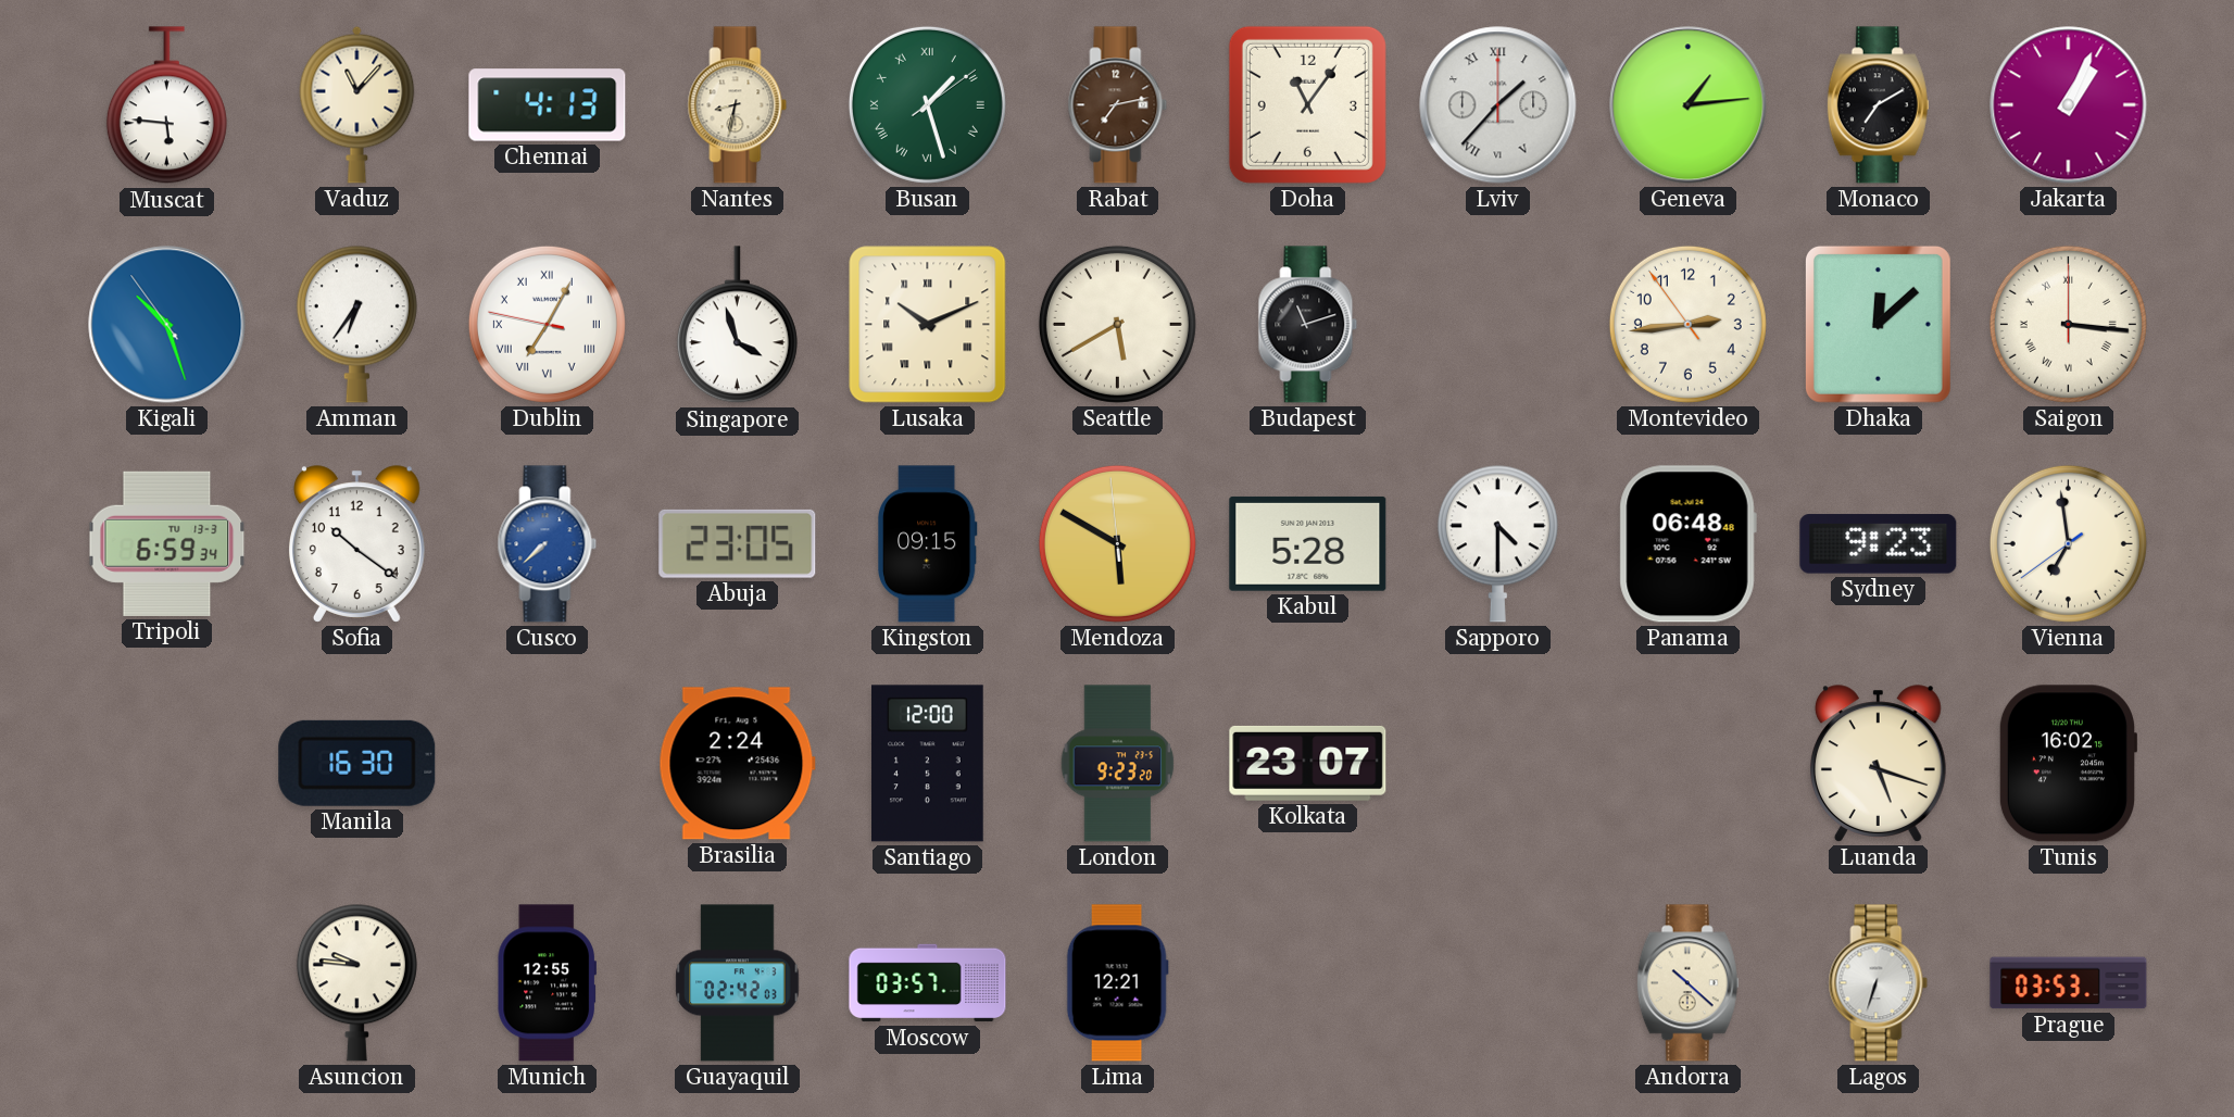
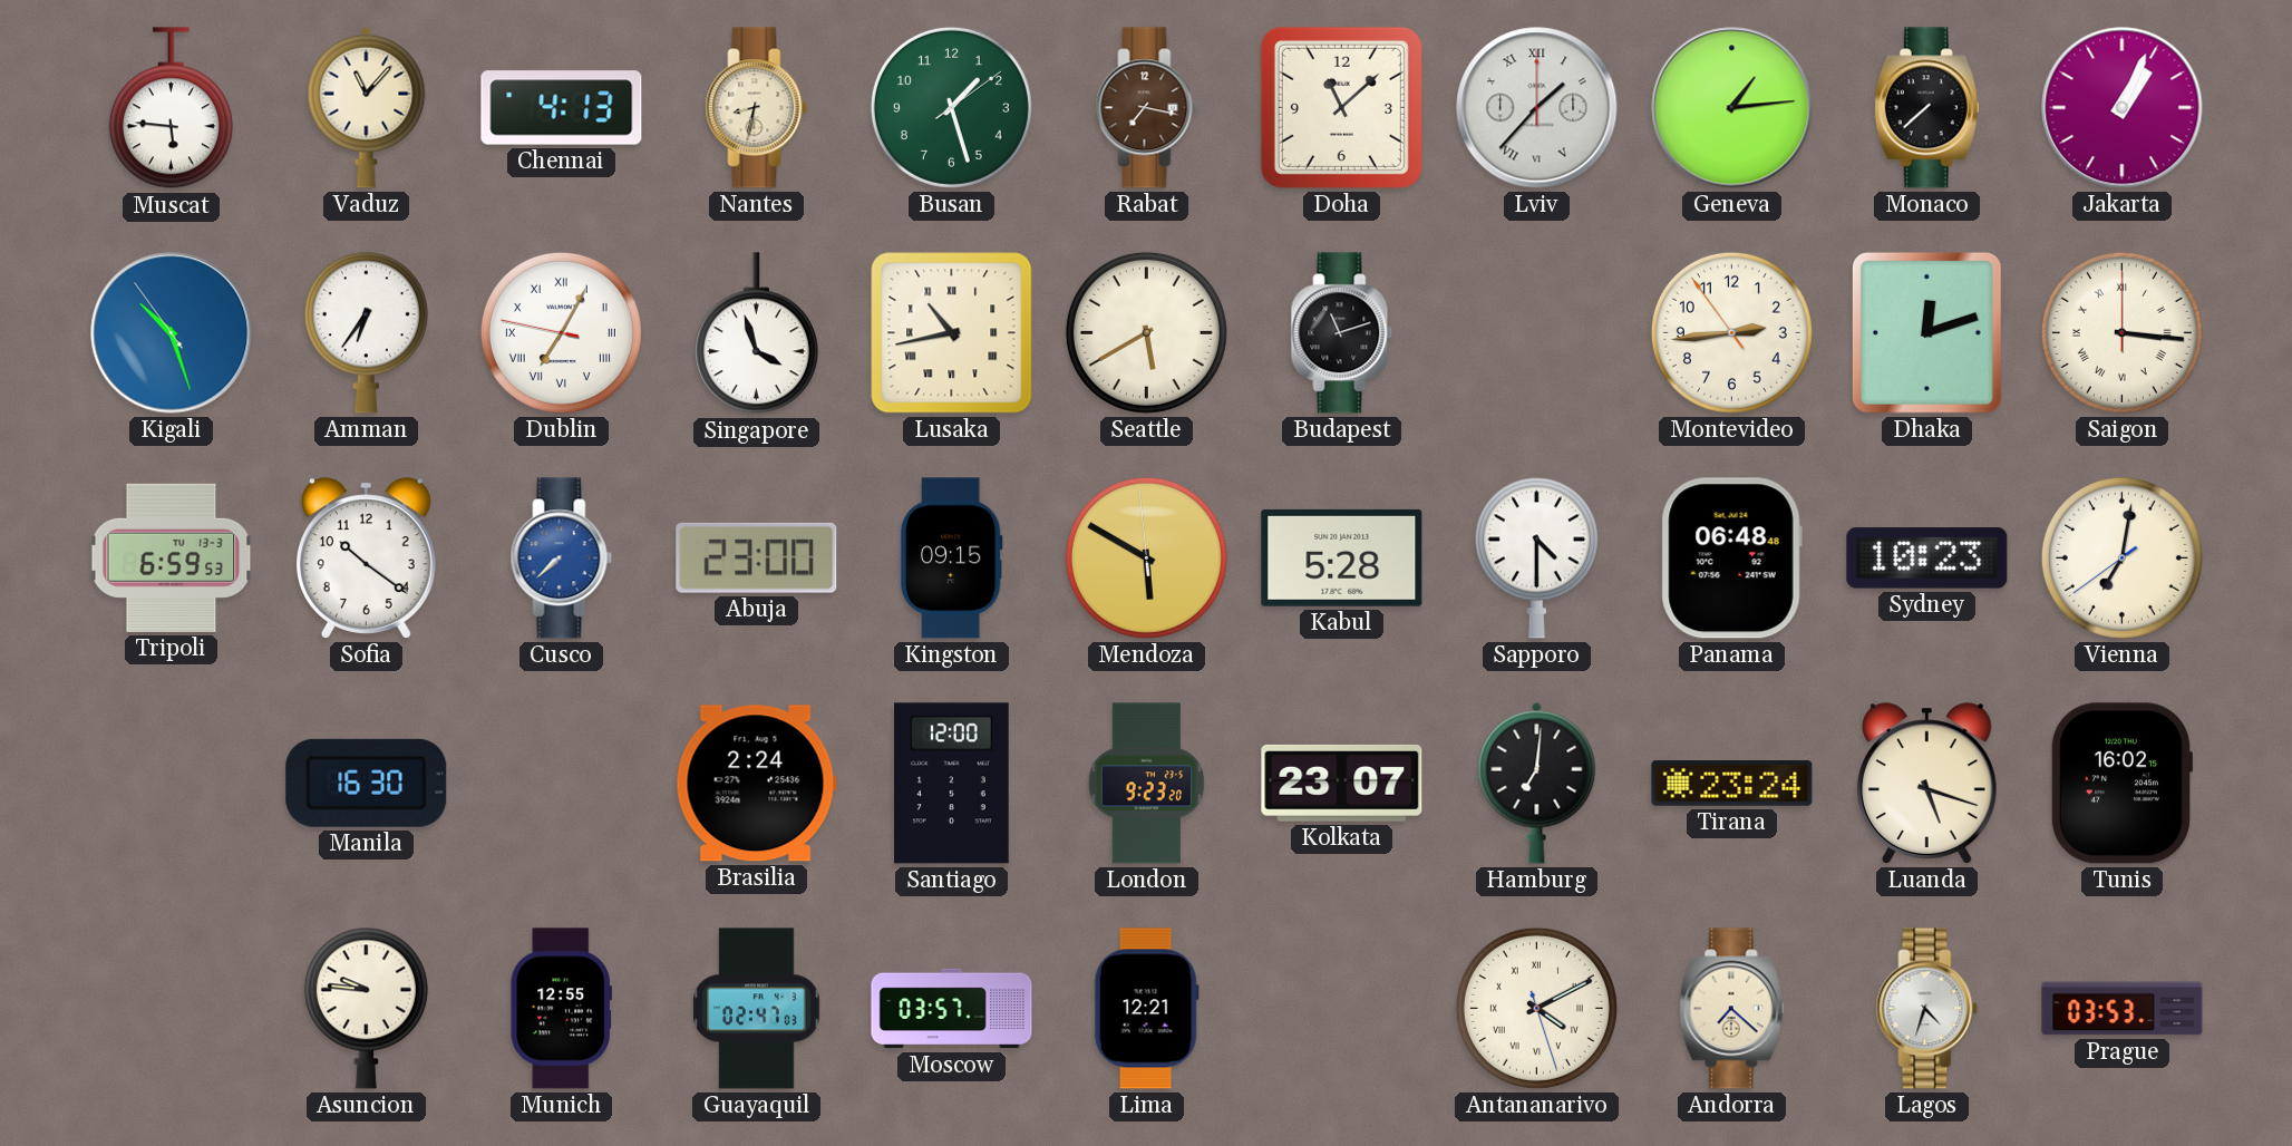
Busan numerals: Roman -> Arabic (951, 107)
Rabat: 7:13 -> 7:17 (1147, 108)
Doha: 11:06 -> 11:08 (1341, 107)
Monaco: 7:10 -> 7:38 (1926, 108)
Lusaka: 10:11 -> 10:43 (952, 333)
Dhaka: 12:08 -> 12:12 (1926, 332)
Tripoli: 6:59:34 -> 6:59:53 (172, 557)
Abuja: 23:05 -> 23:00 (757, 557)
Sydney: 9:23 -> 10:23 (1927, 559)
Vienna: 6:58 -> 7:01 (2121, 557)
Hamburg: none -> 7:01 (1537, 783)
Tirana: none -> 23:24 (1732, 784)
Guayaquil: 02:42 -> 02:47 (757, 1009)
Antananarivo: none -> 4:10 (1536, 1008)
Andorra: 10:22 -> 7:22 (1731, 1009)
Lagos: 6:33 -> 4:33 (1927, 1009)
